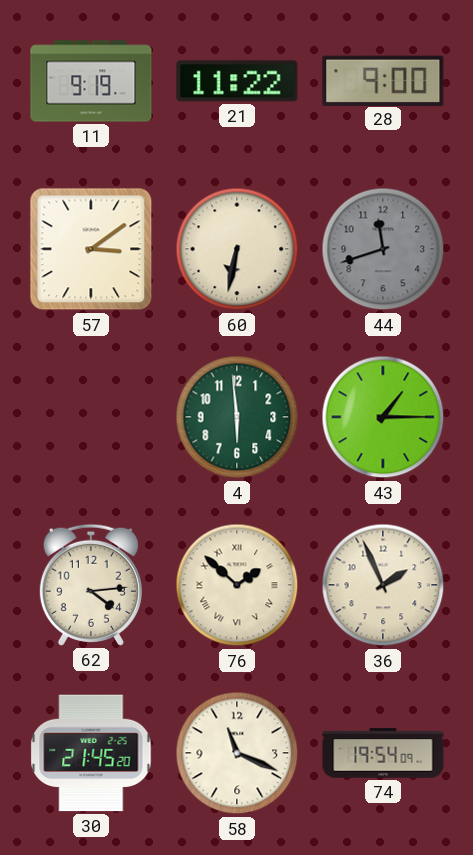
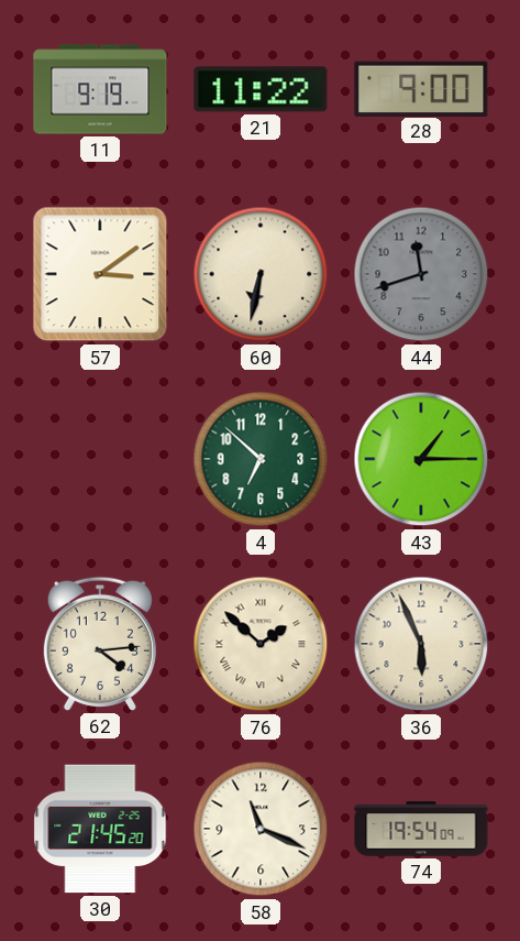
4: 5:59 -> 6:52 (261, 459)
36: 1:56 -> 5:56 (421, 644)
